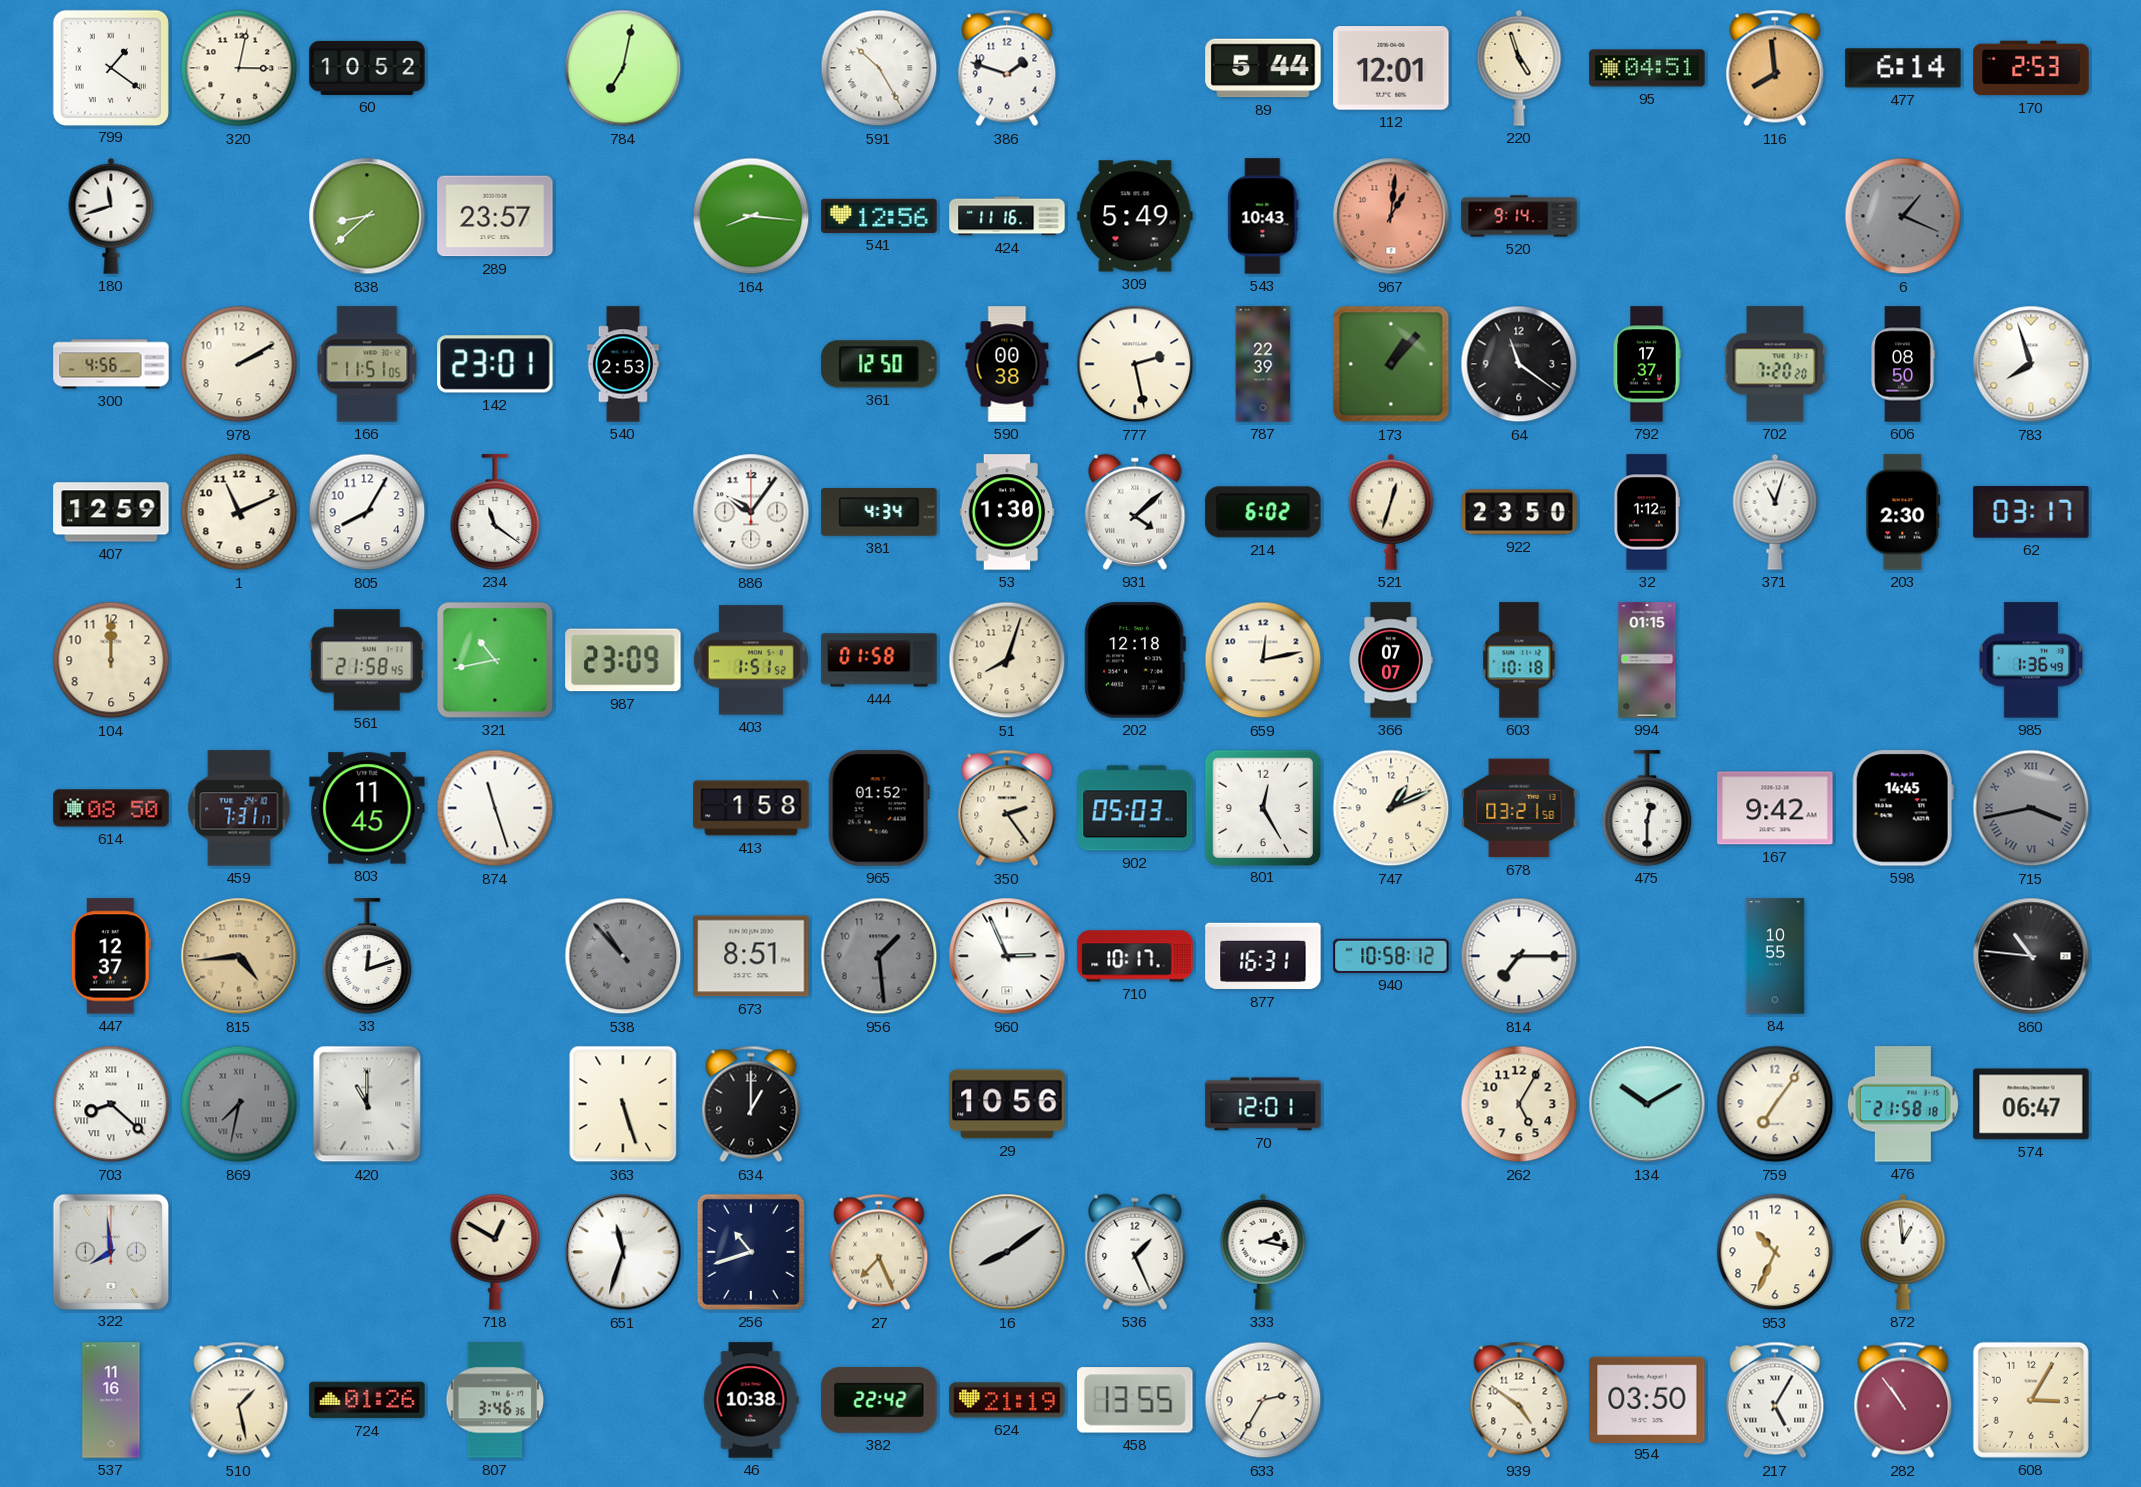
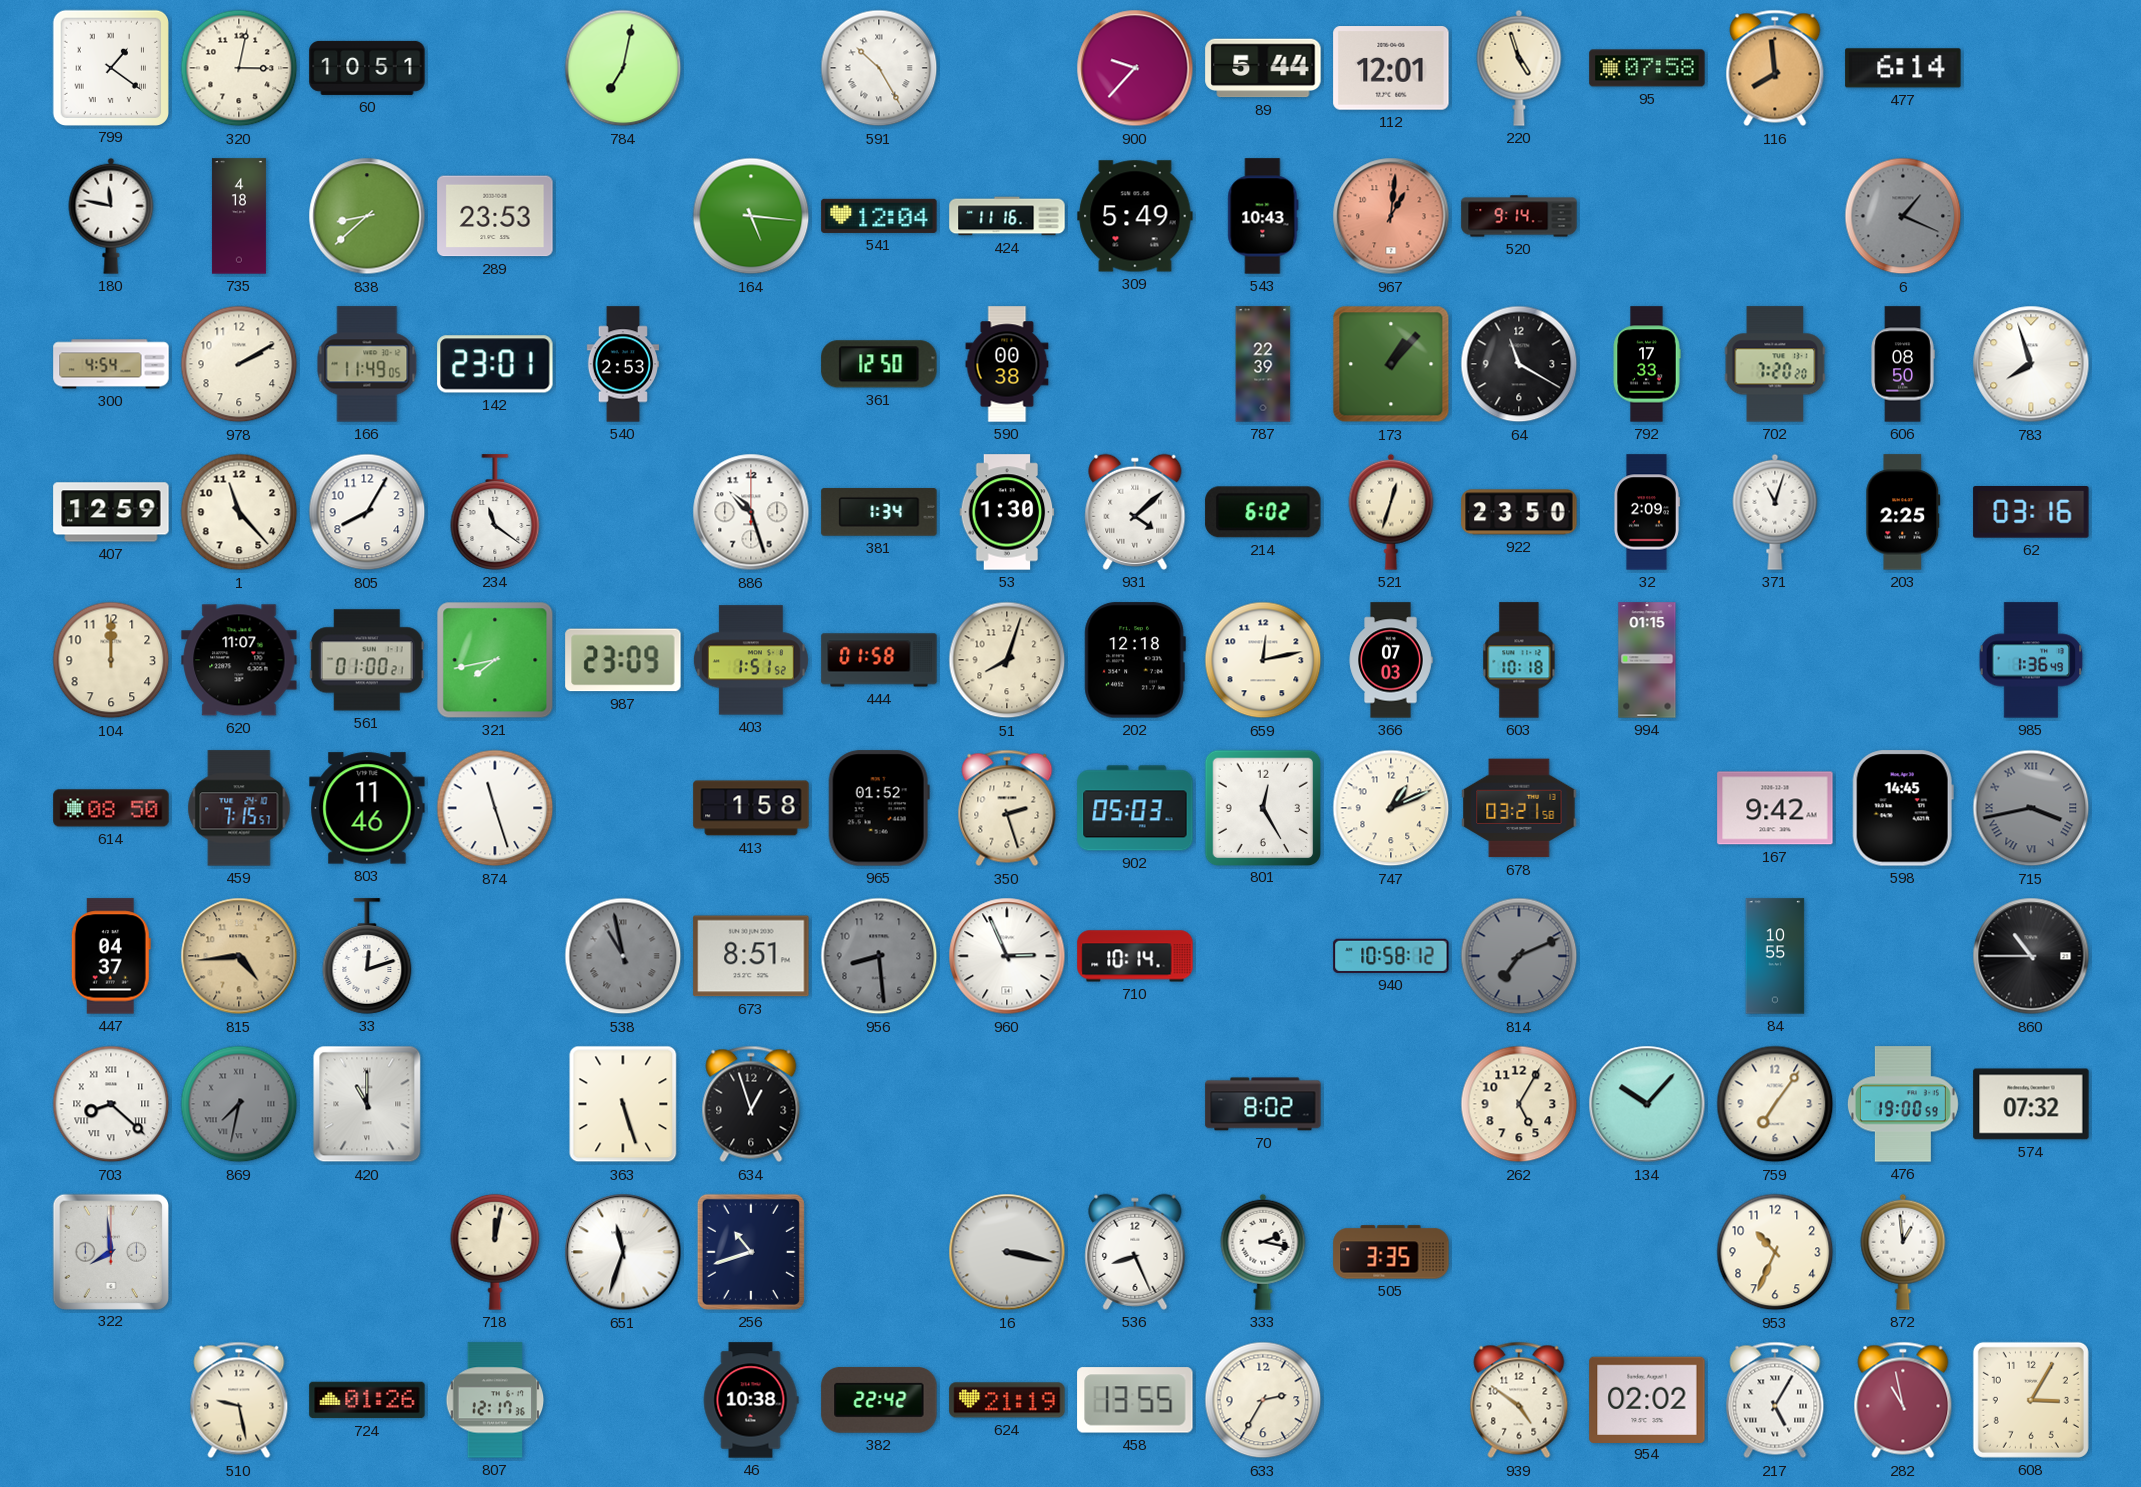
60: 10:52 -> 10:51 (367, 68)
386: 1:48 -> none (1007, 68)
900: none -> 9:37 (1135, 68)
95: 04:51 -> 07:58 (1647, 68)
170: 2:53 -> none (2031, 68)
180: 11:42 -> 11:47 (111, 216)
735: none -> 4:18 (239, 216)
289: 23:57 -> 23:53 (495, 216)
164: 8:16 -> 5:16 (751, 216)
541: 12:56 -> 12:04 (879, 216)
300: 4:56 -> 4:54 (111, 364)
166: 11:51 -> 11:49 (367, 364)
777: 2:28 -> none (1135, 364)
64: 11:21 -> 11:20 (1519, 364)
792: 17:37 -> 17:33 (1647, 364)
1: 11:11 -> 11:23 (239, 512)
886: 10:06 -> 10:27 (751, 512)
381: 4:34 -> 1:34 (879, 512)
32: 1:12 -> 2:09 (1646, 512)
203: 2:30 -> 2:25 (1903, 512)
62: 03:17 -> 03:16 (2031, 513)
620: none -> 11:07 (239, 660)
561: 21:58 -> 01:00 (367, 660)
321: 10:43 -> 7:43 (495, 660)
366: 07:07 -> 07:03 (1391, 660)
459: 7:31 -> 7:15 (239, 808)
803: 11:45 -> 11:46 (367, 808)
350: 2:24 -> 2:27 (1007, 808)
475: 12:30 -> none (1647, 808)
447: 12:37 -> 04:37 (111, 956)
538: 10:53 -> 10:58 (623, 956)
956: 1:29 -> 8:29 (879, 956)
710: 10:17 -> 10:14 (1135, 956)
877: 16:31 -> none (1263, 956)
814: 7:15 -> 7:11 (1519, 956)
814 dial: white -> grey (1519, 956)
860: 10:46 -> 10:45 (2031, 956)
634: 1:00 -> 12:57 (751, 1104)
29: 10:56 -> none (1007, 1104)
70: 12:01 -> 8:02 (1263, 1104)
134: 10:10 -> 10:07 (1647, 1104)
476: 21:58 -> 19:00 (1903, 1104)
574: 06:47 -> 07:32 (2031, 1104)
718: 12:50 -> 12:02 (495, 1252)
27: 7:26 -> none (879, 1252)
16: 8:09 -> 3:17 (1007, 1252)
536: 1:26 -> 8:26 (1135, 1252)
505: none -> 3:35 (1391, 1252)
537: 11:16 -> none (111, 1400)
510: 1:28 -> 9:28 (239, 1400)
807: 3:46 -> 12:17 (495, 1400)
954: 03:50 -> 02:02 (1647, 1399)
282: 10:54 -> 10:58 (1903, 1400)
